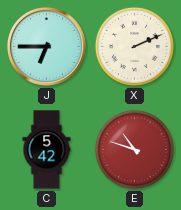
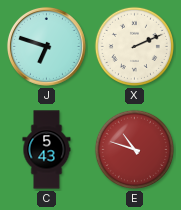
J: 6:45 -> 6:48 (47, 47)
C: 5:42 -> 5:43 (47, 150)
